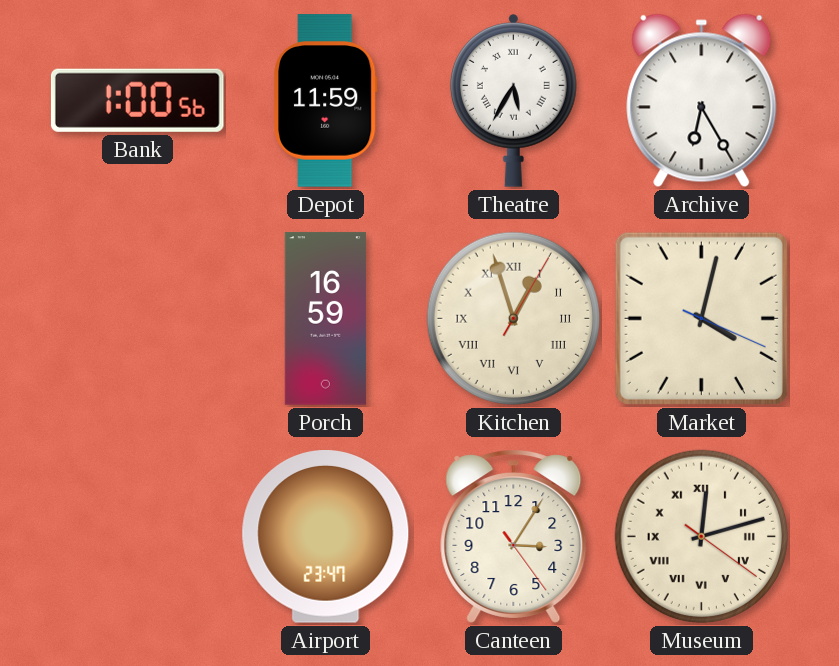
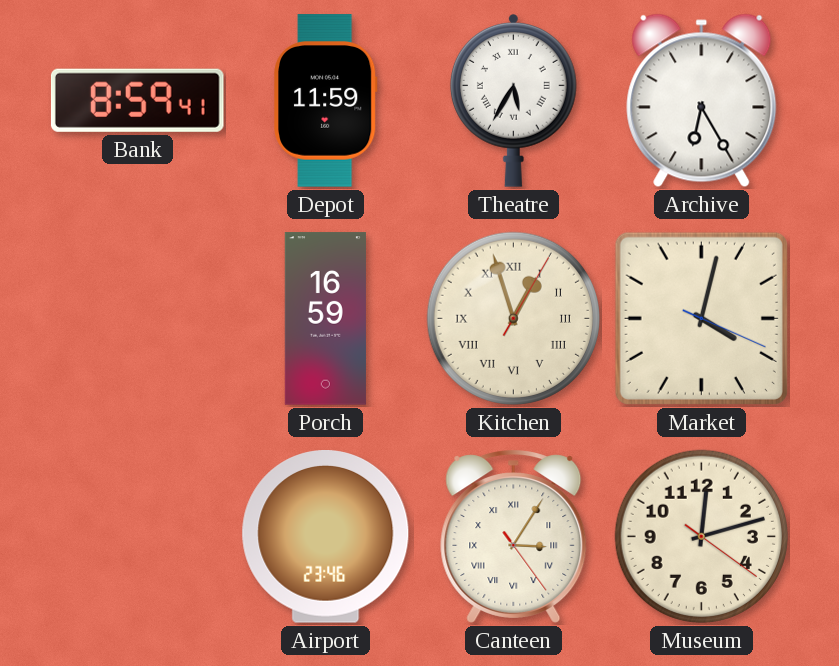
Bank: 1:00 -> 8:59 (137, 100)
Airport: 23:47 -> 23:46 (326, 537)
Canteen numerals: Arabic -> Roman (514, 536)
Museum numerals: Roman -> Arabic (701, 536)
